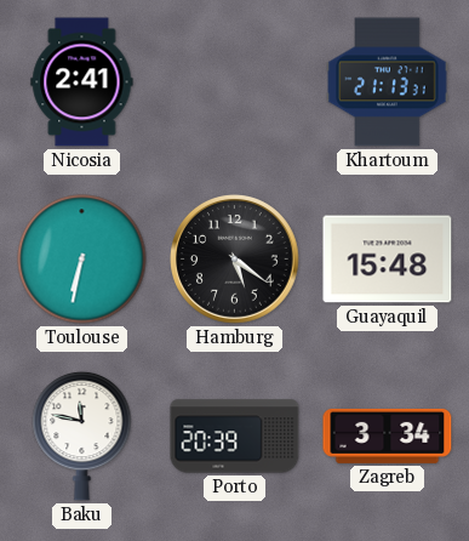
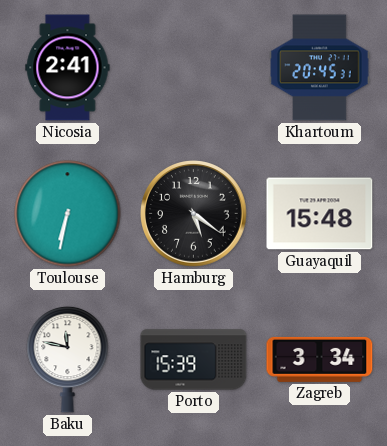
Khartoum: 21:13 -> 20:45 (320, 68)
Porto: 20:39 -> 15:39 (194, 360)
